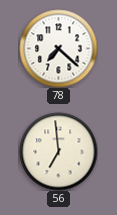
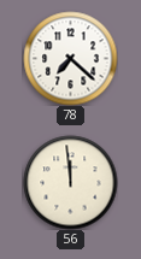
56: 6:59 -> 11:59 (70, 182)
